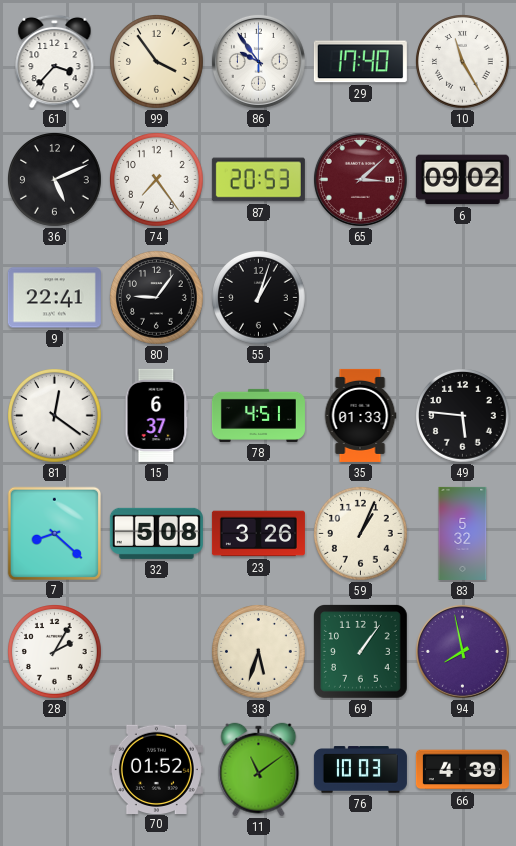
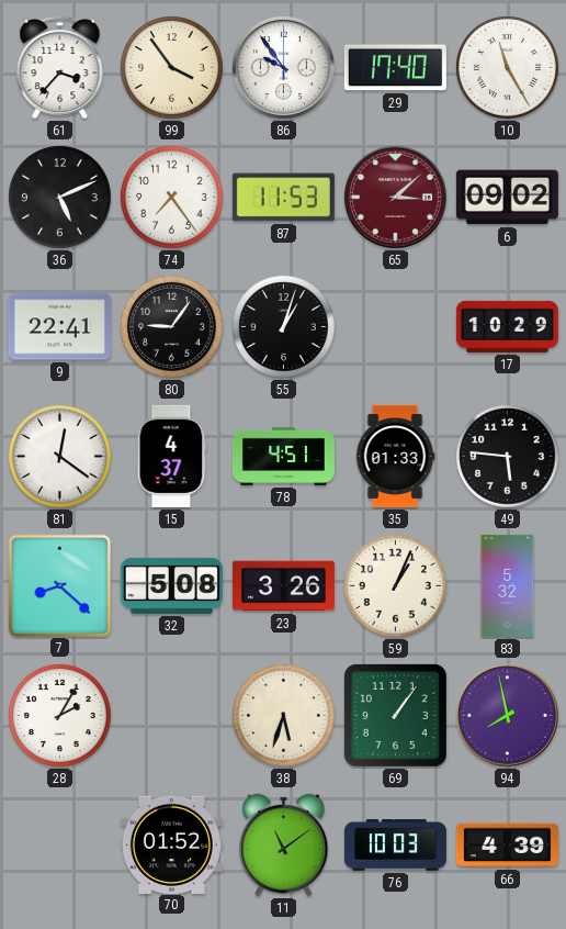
87: 20:53 -> 11:53 (283, 198)
17: none -> 10:29 (507, 326)
15: 6:37 -> 4:37 (172, 456)
